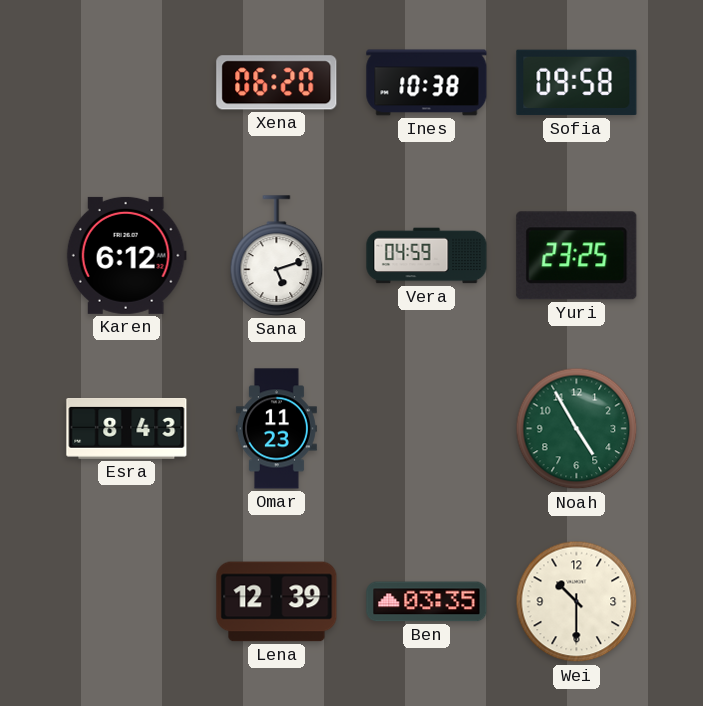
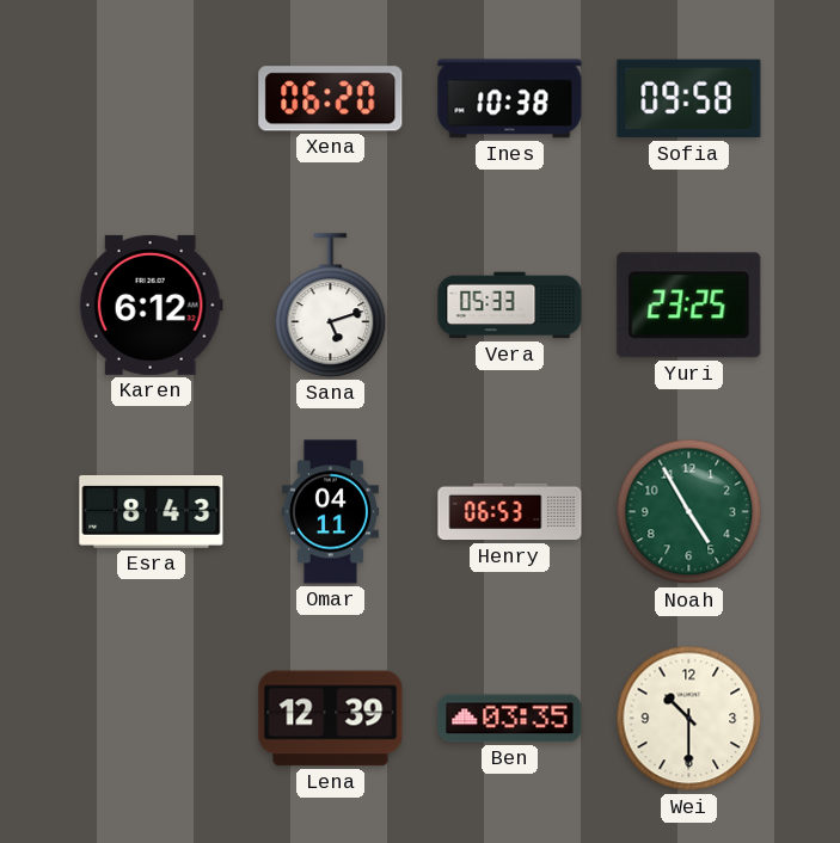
Vera: 04:59 -> 05:33 (510, 306)
Omar: 11:23 -> 04:11 (330, 512)
Henry: none -> 06:53 (510, 512)
